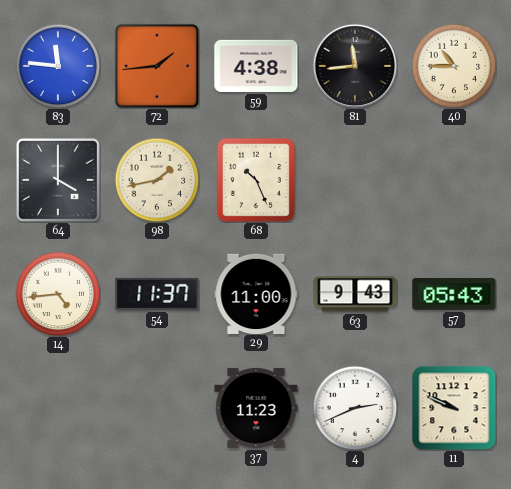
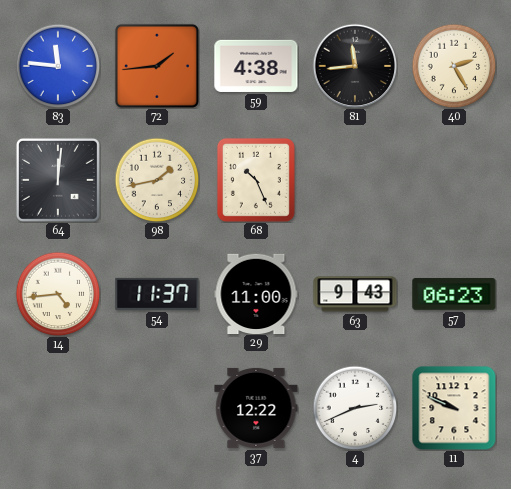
40: 10:45 -> 2:25 (454, 66)
64: 4:00 -> 12:01 (58, 180)
57: 05:43 -> 06:23 (454, 294)
37: 11:23 -> 12:22 (256, 408)
